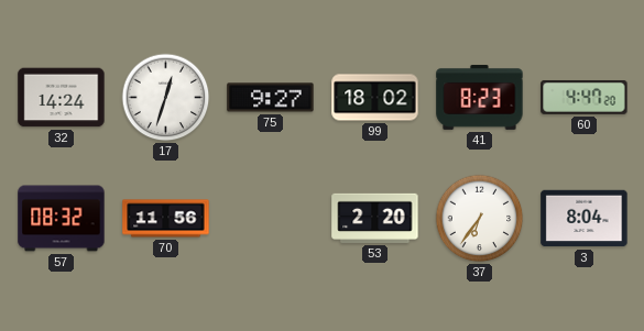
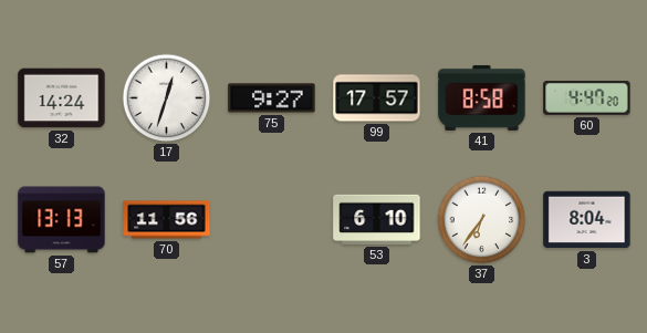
99: 18:02 -> 17:57 (377, 98)
41: 8:23 -> 8:58 (482, 97)
57: 08:32 -> 13:13 (62, 220)
53: 2:20 -> 6:10 (377, 219)
